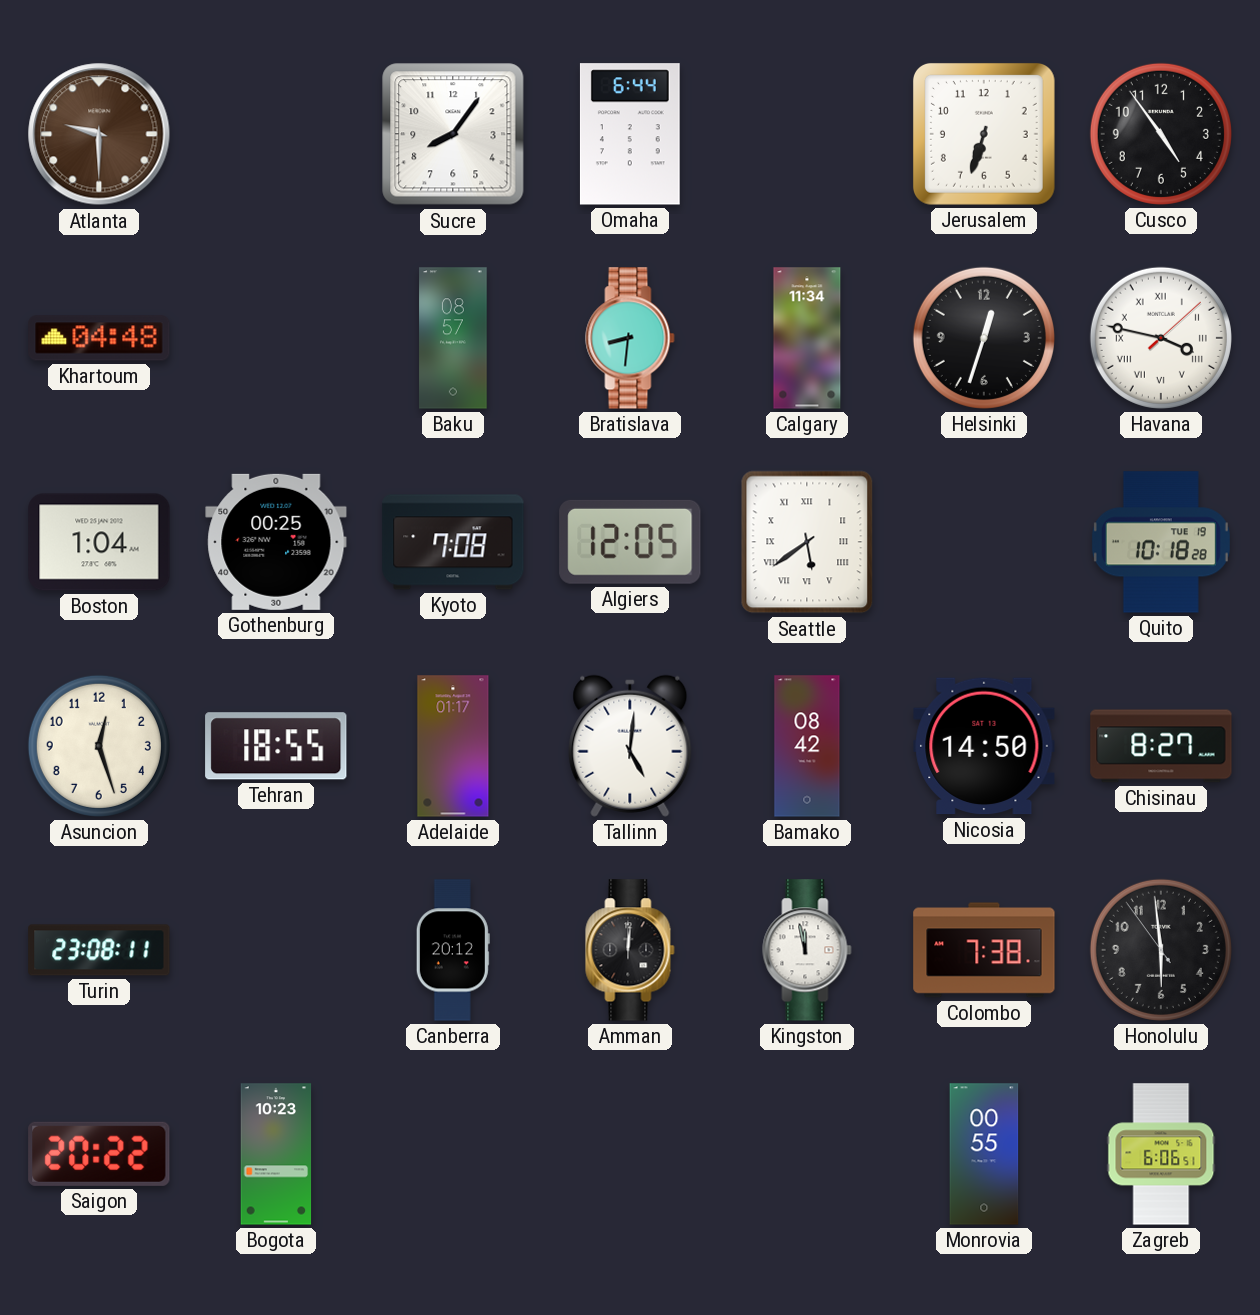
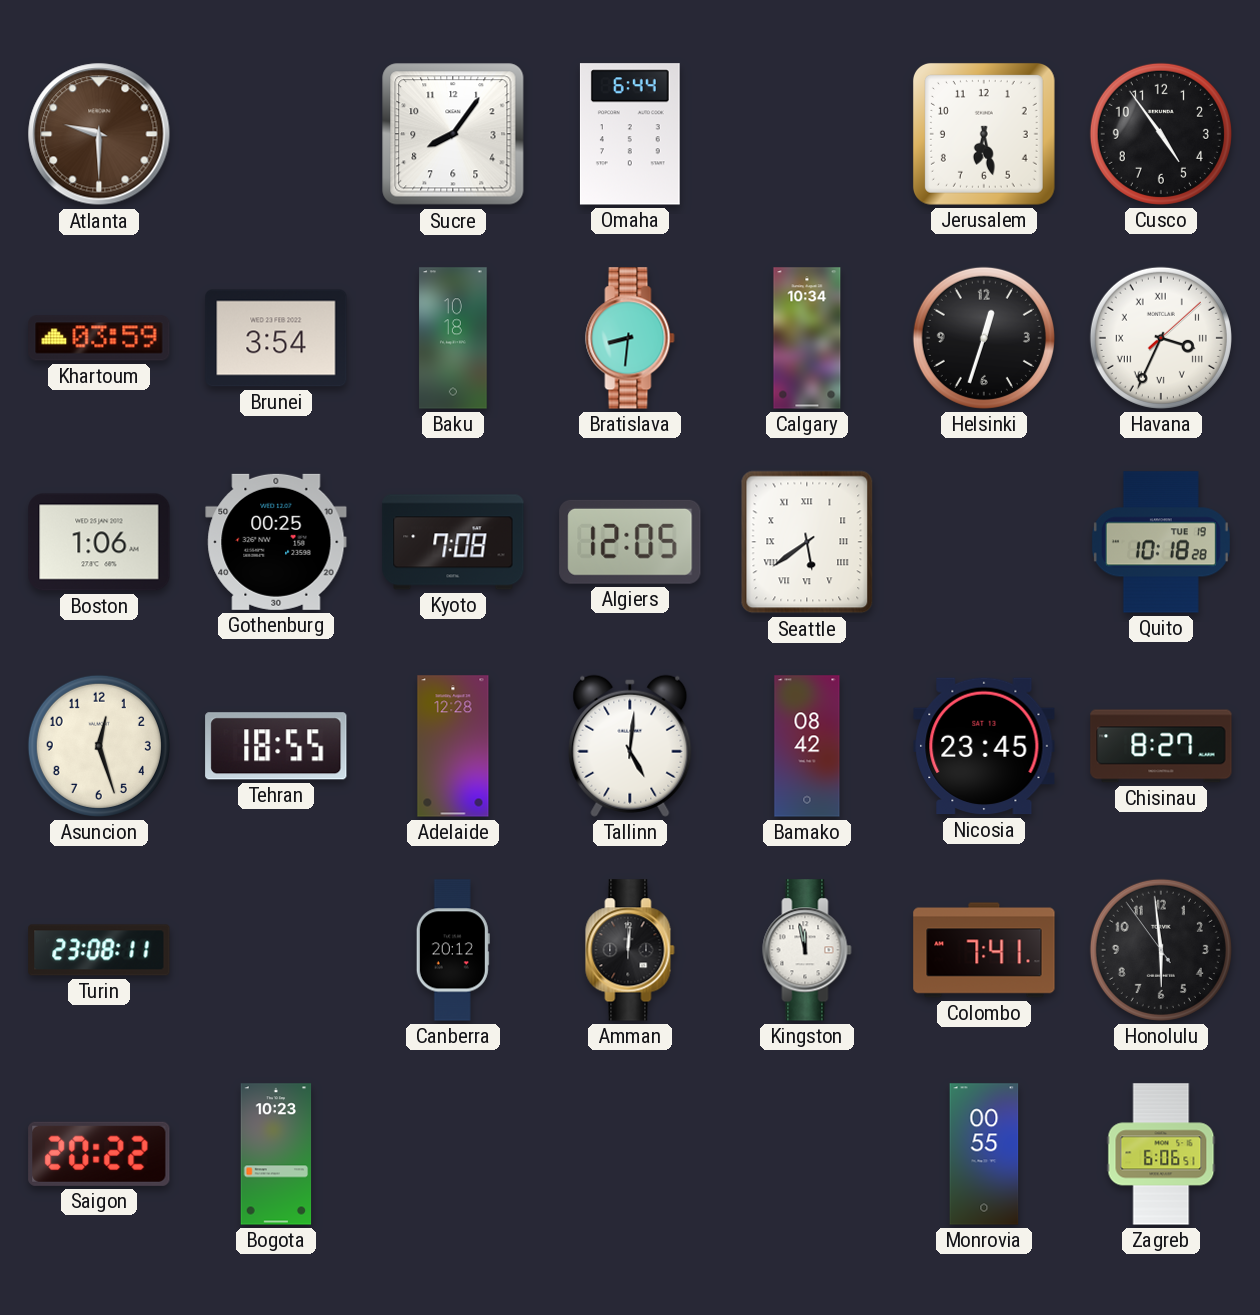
Jerusalem: 6:33 -> 6:28 (984, 134)
Khartoum: 04:48 -> 03:59 (99, 338)
Brunei: none -> 3:54 (276, 338)
Baku: 08:57 -> 10:18 (453, 338)
Calgary: 11:34 -> 10:34 (807, 338)
Havana: 3:47 -> 3:34 (1161, 338)
Boston: 1:04 -> 1:06 (99, 542)
Adelaide: 01:17 -> 12:28 (453, 746)
Nicosia: 14:50 -> 23:45 (984, 746)
Colombo: 7:38 -> 7:41 (984, 950)
